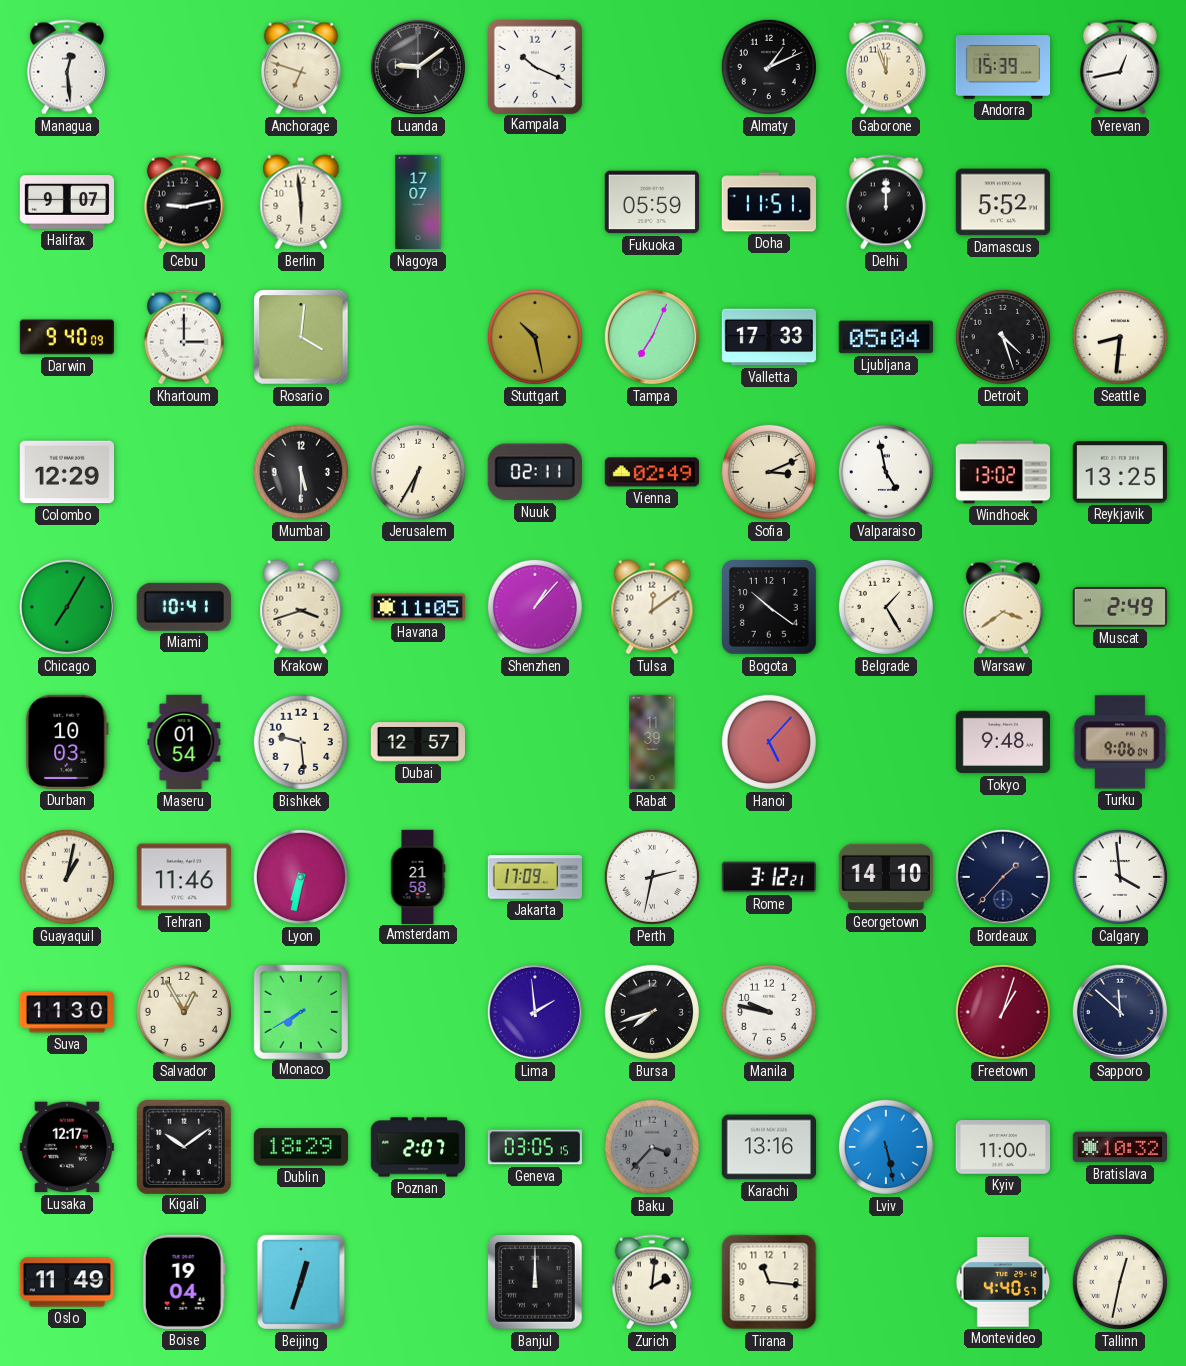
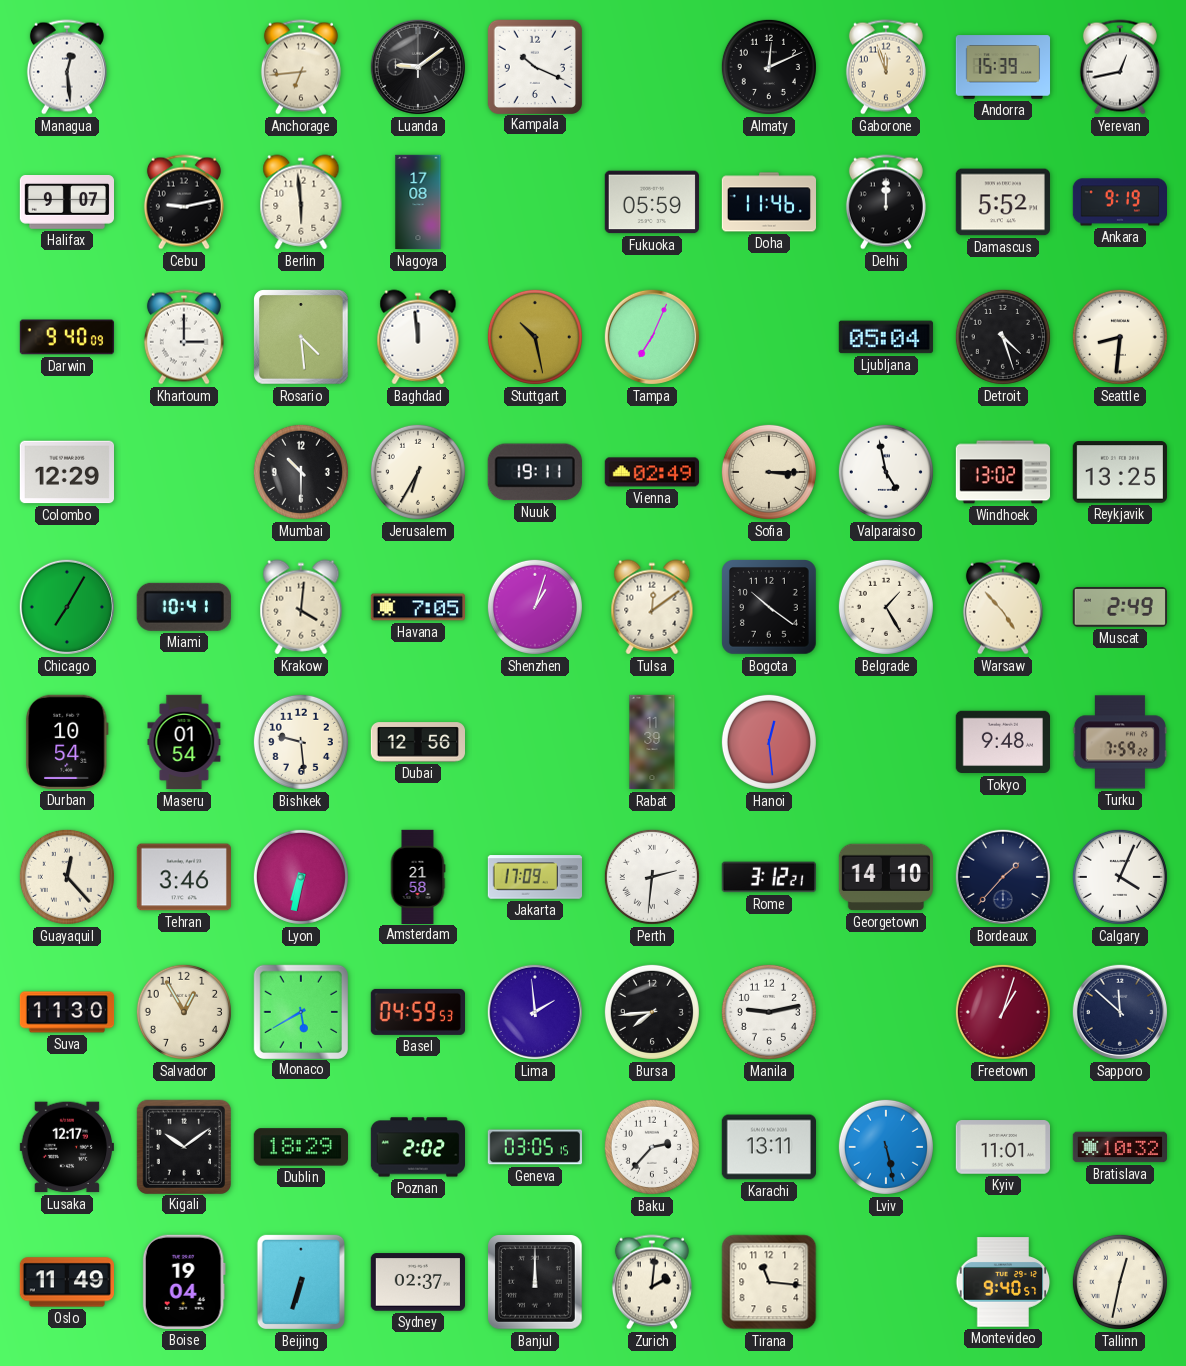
Anchorage: 6:48 -> 6:44 (301, 67)
Almaty: 1:11 -> 12:11 (769, 67)
Nagoya: 17:07 -> 17:08 (418, 202)
Doha: 11:51 -> 11:46 (768, 202)
Ankara: none -> 9:19 (1120, 202)
Rosario: 4:01 -> 4:29 (301, 337)
Baghdad: none -> 11:59 (418, 337)
Valletta: 17:33 -> none (768, 337)
Mumbai: 5:30 -> 10:30 (301, 472)
Nuuk: 02:11 -> 19:11 (535, 472)
Sofia: 3:11 -> 3:15 (769, 472)
Krakow: 3:42 -> 4:01 (301, 607)
Havana: 11:05 -> 7:05 (417, 607)
Shenzhen: 1:07 -> 1:03 (535, 607)
Warsaw: 3:39 -> 4:53 (1003, 607)
Durban: 10:03 -> 10:54 (67, 742)
Dubai: 12:57 -> 12:56 (417, 742)
Hanoi: 5:07 -> 12:29 (769, 742)
Turku: 9:06 -> 7:59 (1119, 742)
Guayaquil: 1:02 -> 12:23 (67, 877)
Tehran: 11:46 -> 3:46 (184, 877)
Perth: 2:32 -> 2:31 (652, 877)
Calgary: 3:59 -> 4:04 (1120, 877)
Monaco: 7:40 -> 5:40 (300, 1011)
Basel: none -> 04:59 (417, 1012)
Bursa: 7:42 -> 7:44 (652, 1012)
Manila: 9:47 -> 9:13 (769, 1012)
Poznan: 2:07 -> 2:02 (417, 1147)
Baku: 3:37 -> 2:37 (652, 1147)
Baku dial: grey -> white (652, 1147)
Karachi: 13:16 -> 13:11 (768, 1147)
Kyiv: 11:00 -> 11:01 (1002, 1147)
Beijing: 12:33 -> 6:33 (301, 1282)
Sydney: none -> 02:37 (417, 1282)
Montevideo: 4:40 -> 9:40 (1003, 1282)
